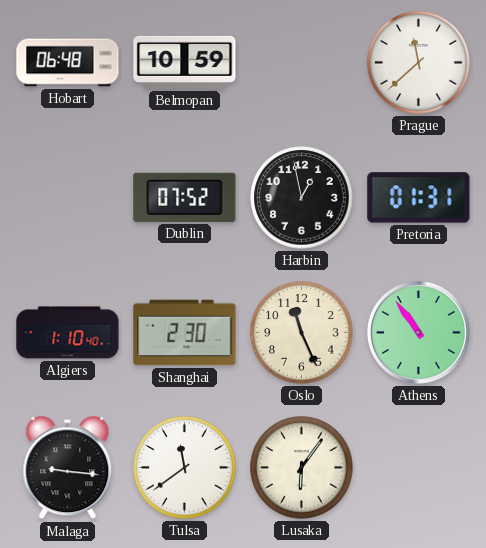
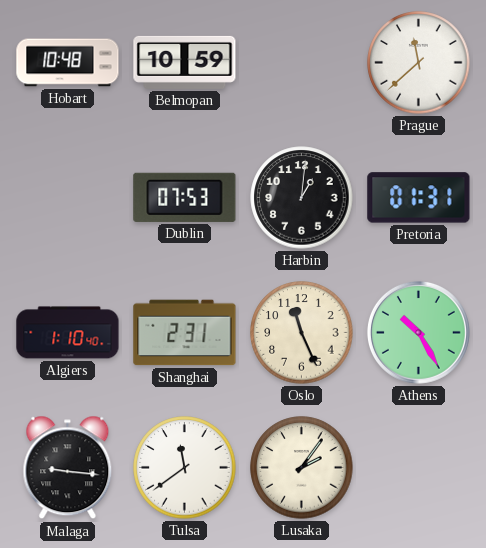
Hobart: 06:48 -> 10:48 (68, 63)
Dublin: 07:52 -> 07:53 (185, 197)
Harbin: 12:58 -> 1:01 (302, 198)
Shanghai: 2:30 -> 2:31 (185, 333)
Athens: 10:54 -> 10:25 (418, 332)
Lusaka: 6:06 -> 2:06 (302, 468)
